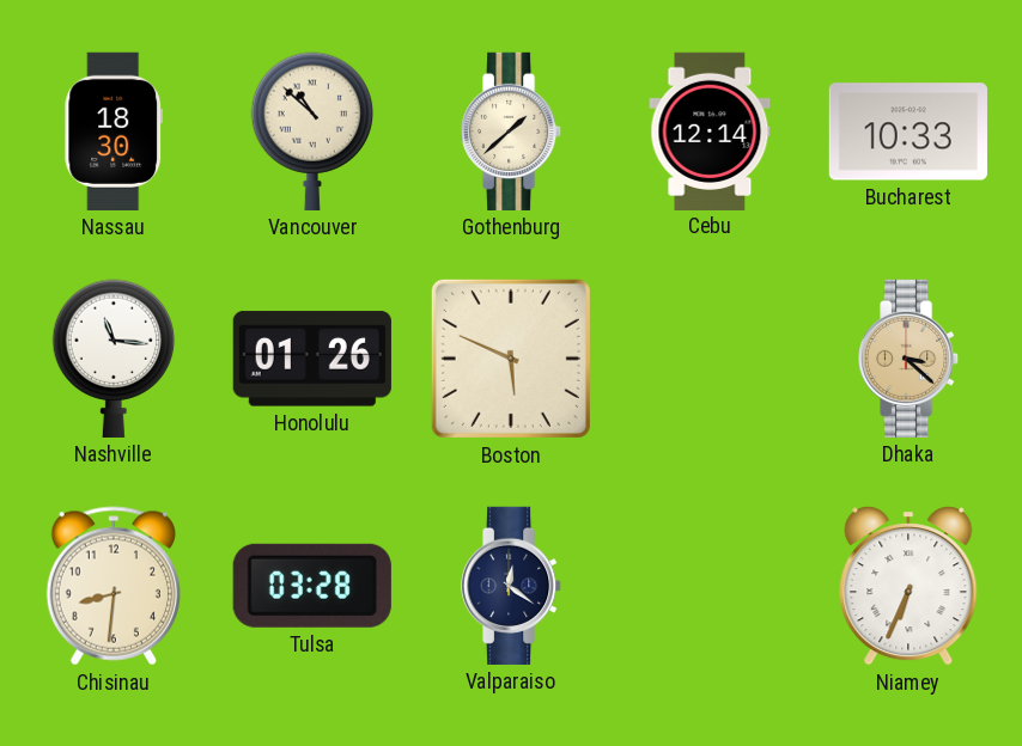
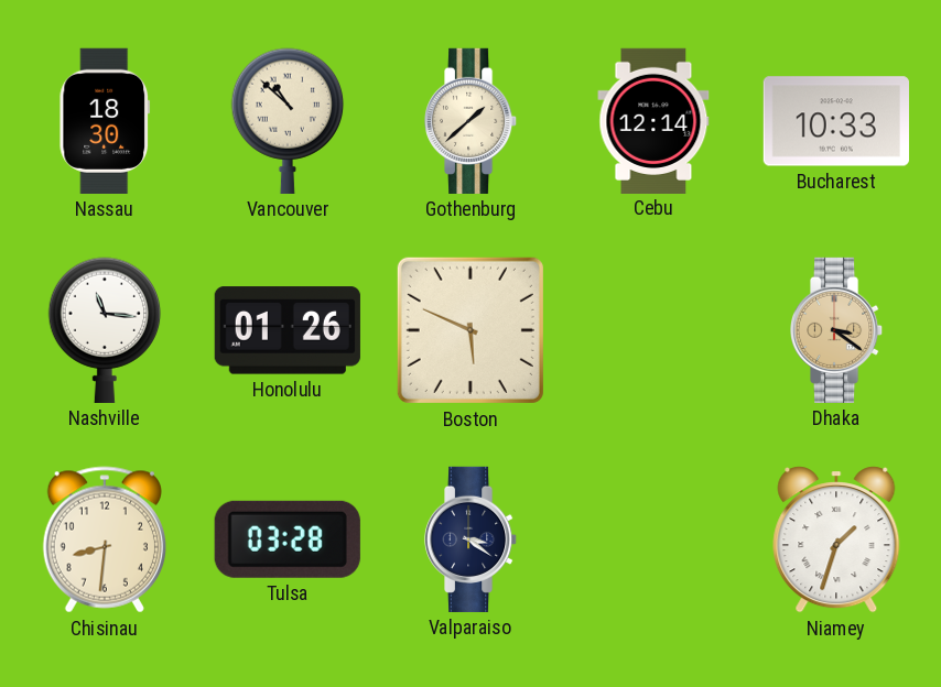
Dhaka: 3:22 -> 3:21 (837, 330)
Valparaiso: 12:21 -> 3:21 (472, 539)
Niamey: 6:34 -> 1:33 (836, 539)
